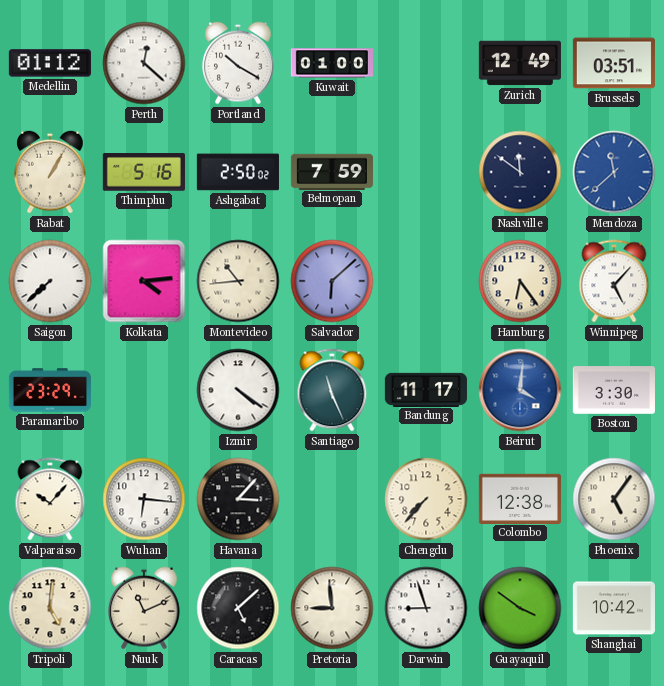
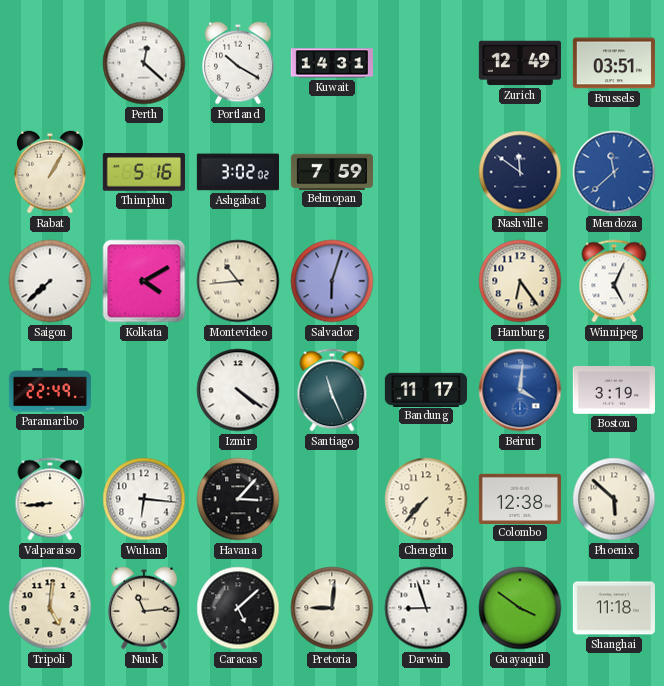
Medellin: 01:12 -> none (50, 63)
Kuwait: 01:00 -> 14:31 (331, 63)
Ashgabat: 2:50 -> 3:02 (238, 172)
Kolkata: 4:14 -> 4:10 (144, 281)
Salvador: 6:08 -> 6:03 (332, 281)
Winnipeg: 5:07 -> 5:04 (614, 281)
Paramaribo: 23:29 -> 22:49 (49, 390)
Boston: 3:30 -> 3:19 (614, 390)
Valparaiso: 10:07 -> 8:44 (50, 499)
Phoenix: 5:06 -> 5:52 (614, 499)
Nuuk: 11:11 -> 11:14 (144, 608)
Pretoria: 8:59 -> 9:01 (332, 608)
Shanghai: 10:42 -> 11:18 (614, 608)
